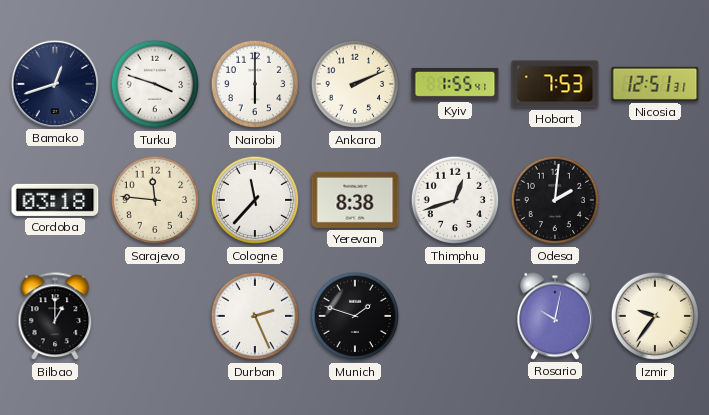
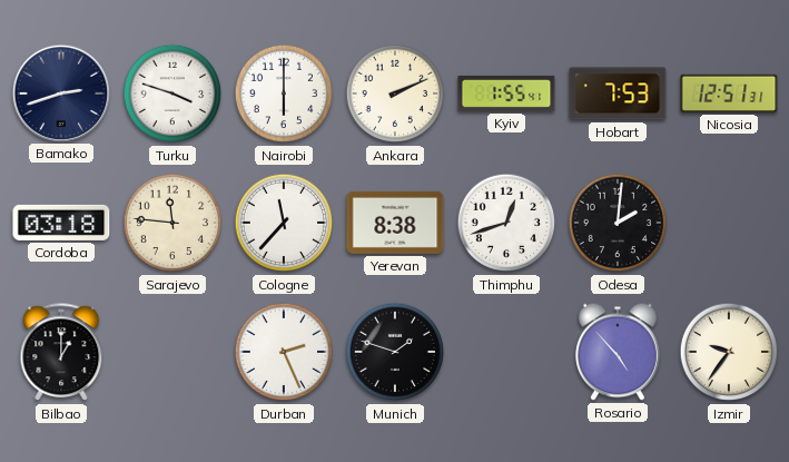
Bamako: 12:42 -> 2:42 (60, 92)
Rosario: 10:02 -> 4:53 (619, 352)
